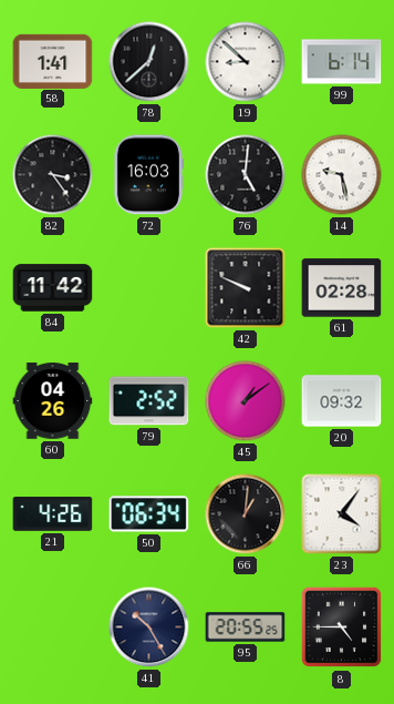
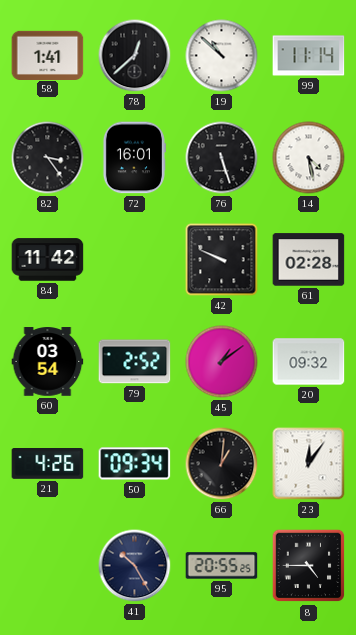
19: 8:52 -> 10:52 (222, 56)
99: 6:14 -> 11:14 (309, 56)
72: 16:03 -> 16:01 (134, 158)
76: 5:01 -> 5:27 (222, 158)
14: 9:28 -> 4:28 (309, 158)
60: 04:26 -> 03:54 (48, 362)
50: 06:34 -> 09:34 (135, 464)
23: 4:06 -> 12:06 (309, 464)
